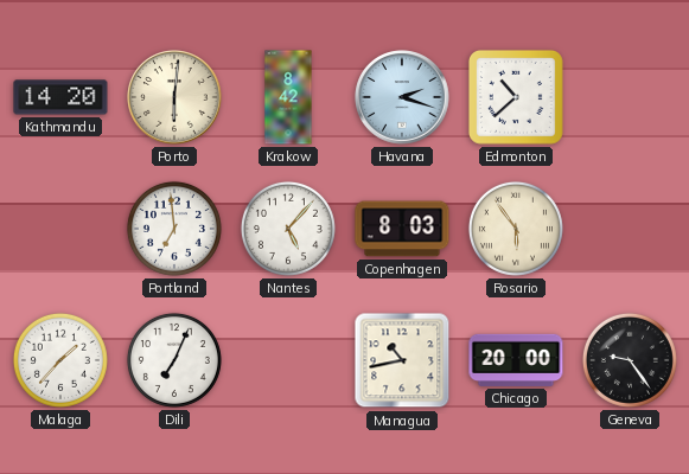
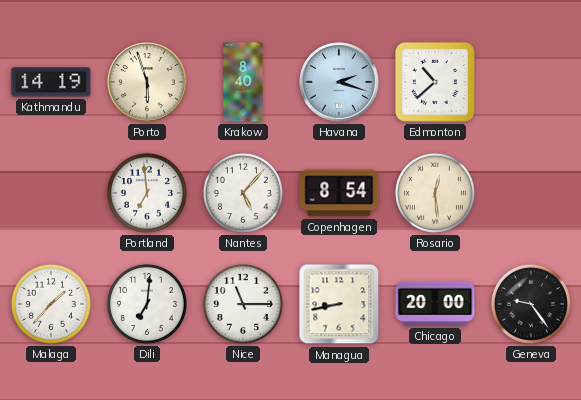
Kathmandu: 14:20 -> 14:19 (51, 82)
Porto: 6:01 -> 5:57 (147, 82)
Krakow: 8:42 -> 8:40 (243, 82)
Copenhagen: 8:03 -> 8:54 (339, 193)
Rosario: 5:54 -> 12:29 (435, 193)
Dili: 7:04 -> 7:01 (147, 304)
Nice: none -> 11:15 (243, 304)
Managua: 10:43 -> 8:43 (339, 304)
